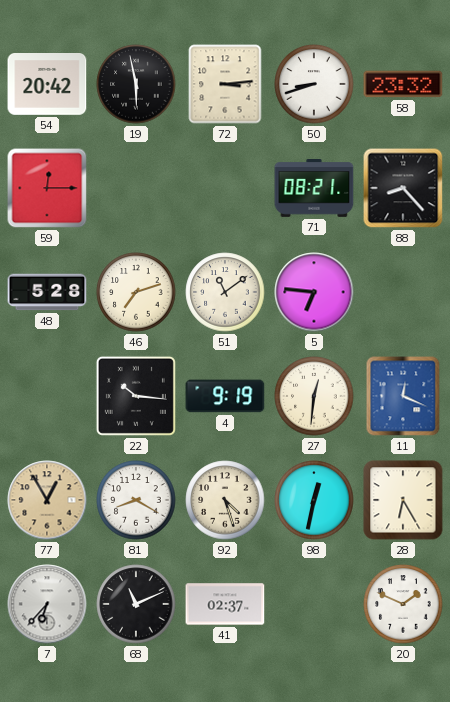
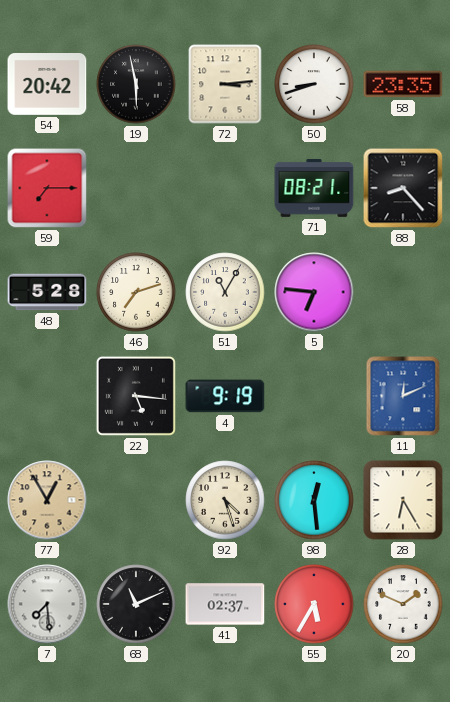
58: 23:32 -> 23:35 (403, 84)
59: 12:15 -> 7:15 (47, 188)
51: 11:09 -> 11:05 (225, 292)
22: 10:16 -> 5:16 (136, 396)
27: 12:31 -> none (314, 396)
11: 12:19 -> 12:11 (403, 396)
81: 8:20 -> none (136, 500)
98: 12:32 -> 12:29 (314, 500)
7: 6:37 -> 7:29 (47, 604)
55: none -> 5:35 (314, 604)
